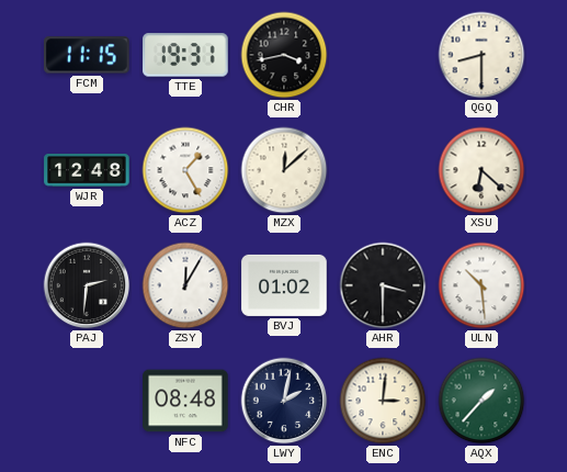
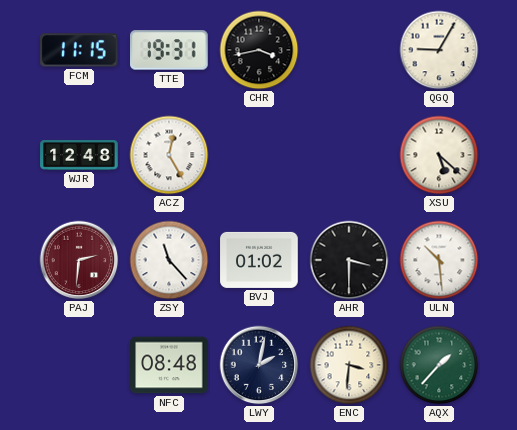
QGQ: 8:30 -> 9:05 (439, 50)
ACZ: 1:25 -> 12:25 (169, 155)
MZX: 12:08 -> none (284, 170)
XSU: 6:22 -> 5:22 (439, 155)
PAJ dial: black -> burgundy (79, 260)
ZSY: 12:05 -> 11:23 (169, 260)
ENC: 3:01 -> 3:31 (349, 365)
